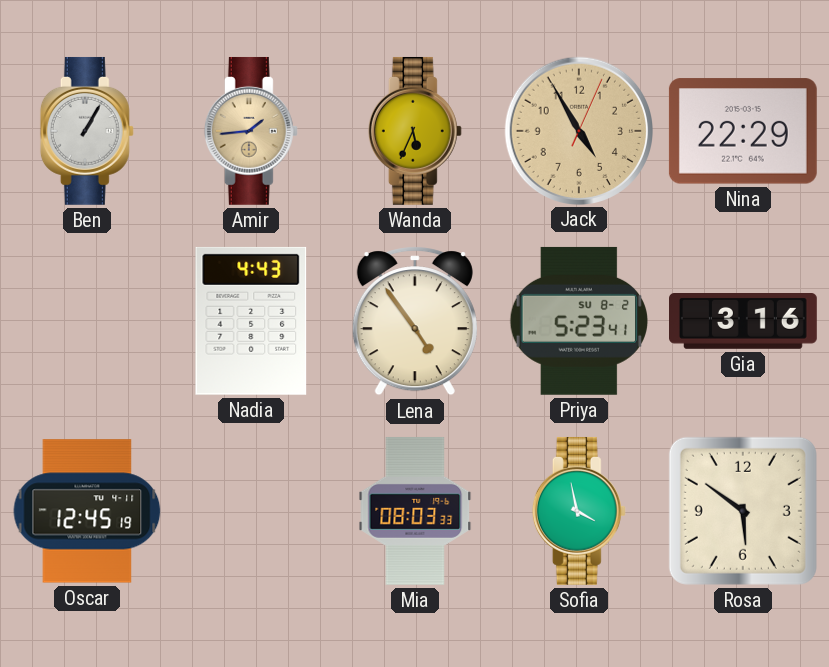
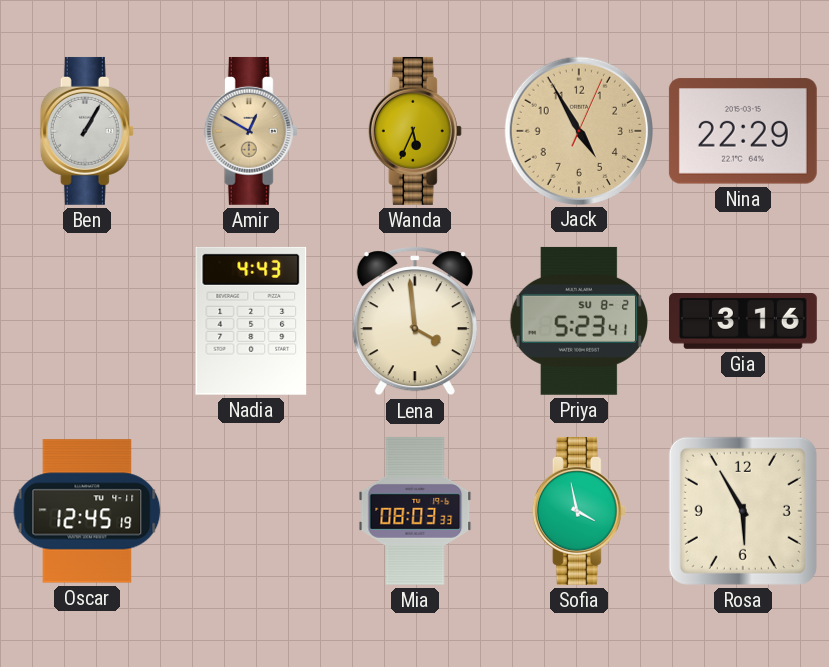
Amir: 1:44 -> 12:50 (251, 131)
Lena: 4:54 -> 3:59 (415, 321)
Rosa: 5:51 -> 5:55 (743, 511)
